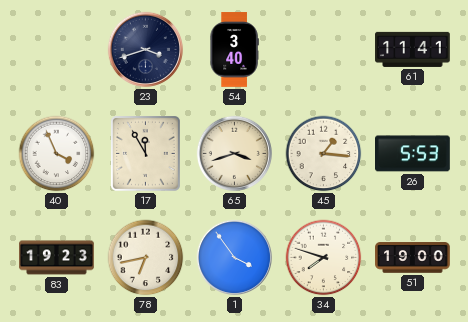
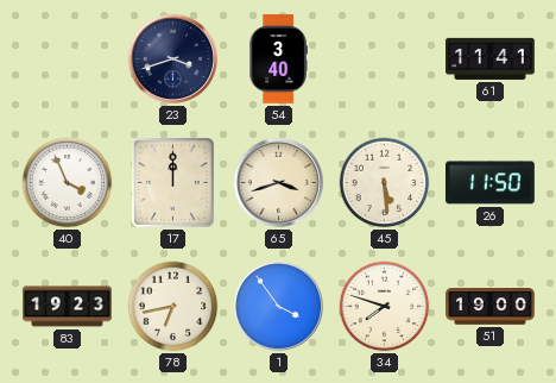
17: 11:55 -> 12:00 (173, 183)
45: 1:16 -> 5:29 (385, 183)
26: 5:53 -> 11:50 (491, 183)
